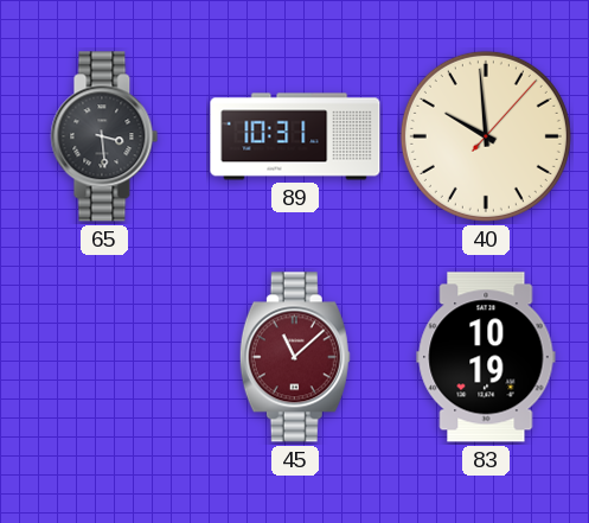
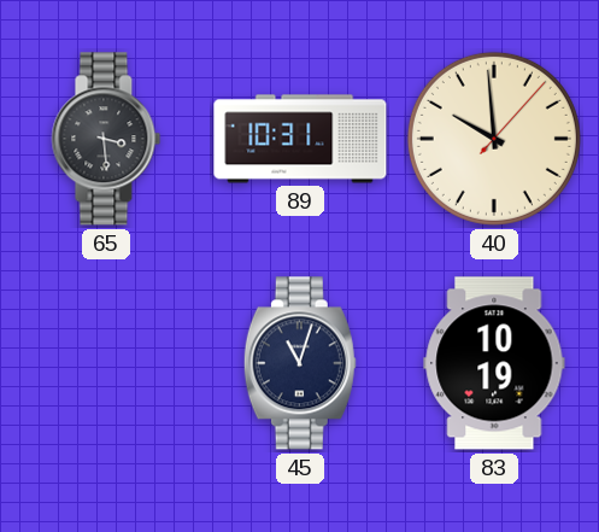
45: 11:08 -> 11:03 (300, 363)
45 dial: burgundy -> navy (300, 363)
